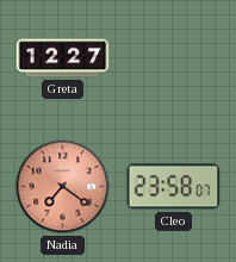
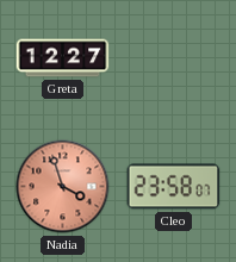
Nadia: 7:21 -> 3:57 (63, 187)
